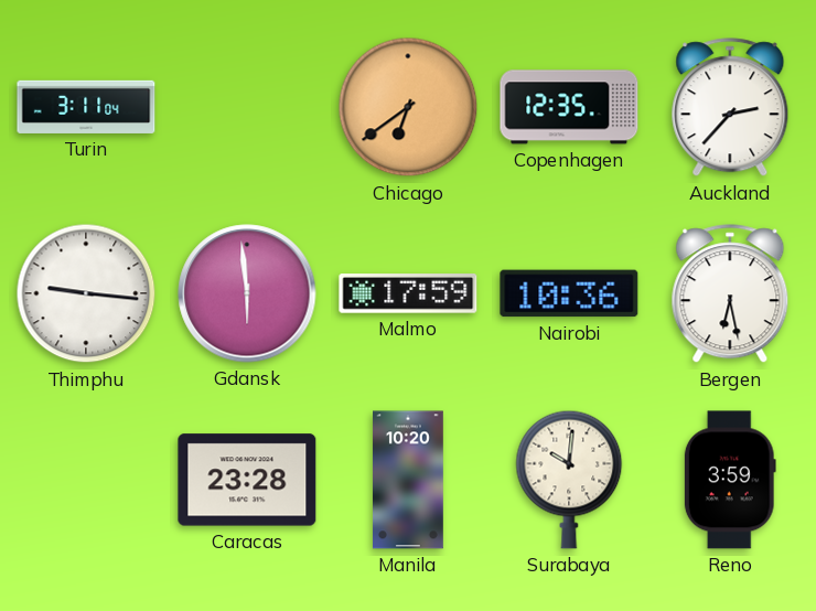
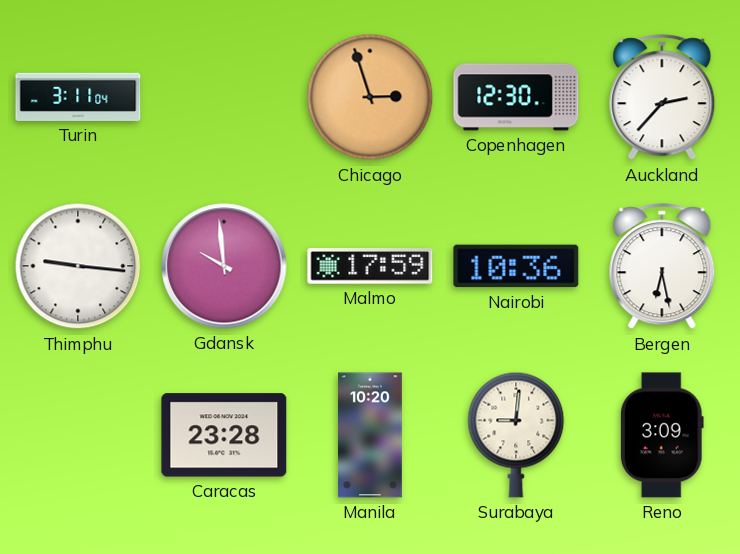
Chicago: 6:39 -> 2:57 (370, 97)
Copenhagen: 12:35 -> 12:30 (516, 97)
Gdansk: 5:59 -> 9:59 (224, 266)
Surabaya: 10:01 -> 9:01 (516, 435)
Reno: 3:59 -> 3:09 (662, 435)
